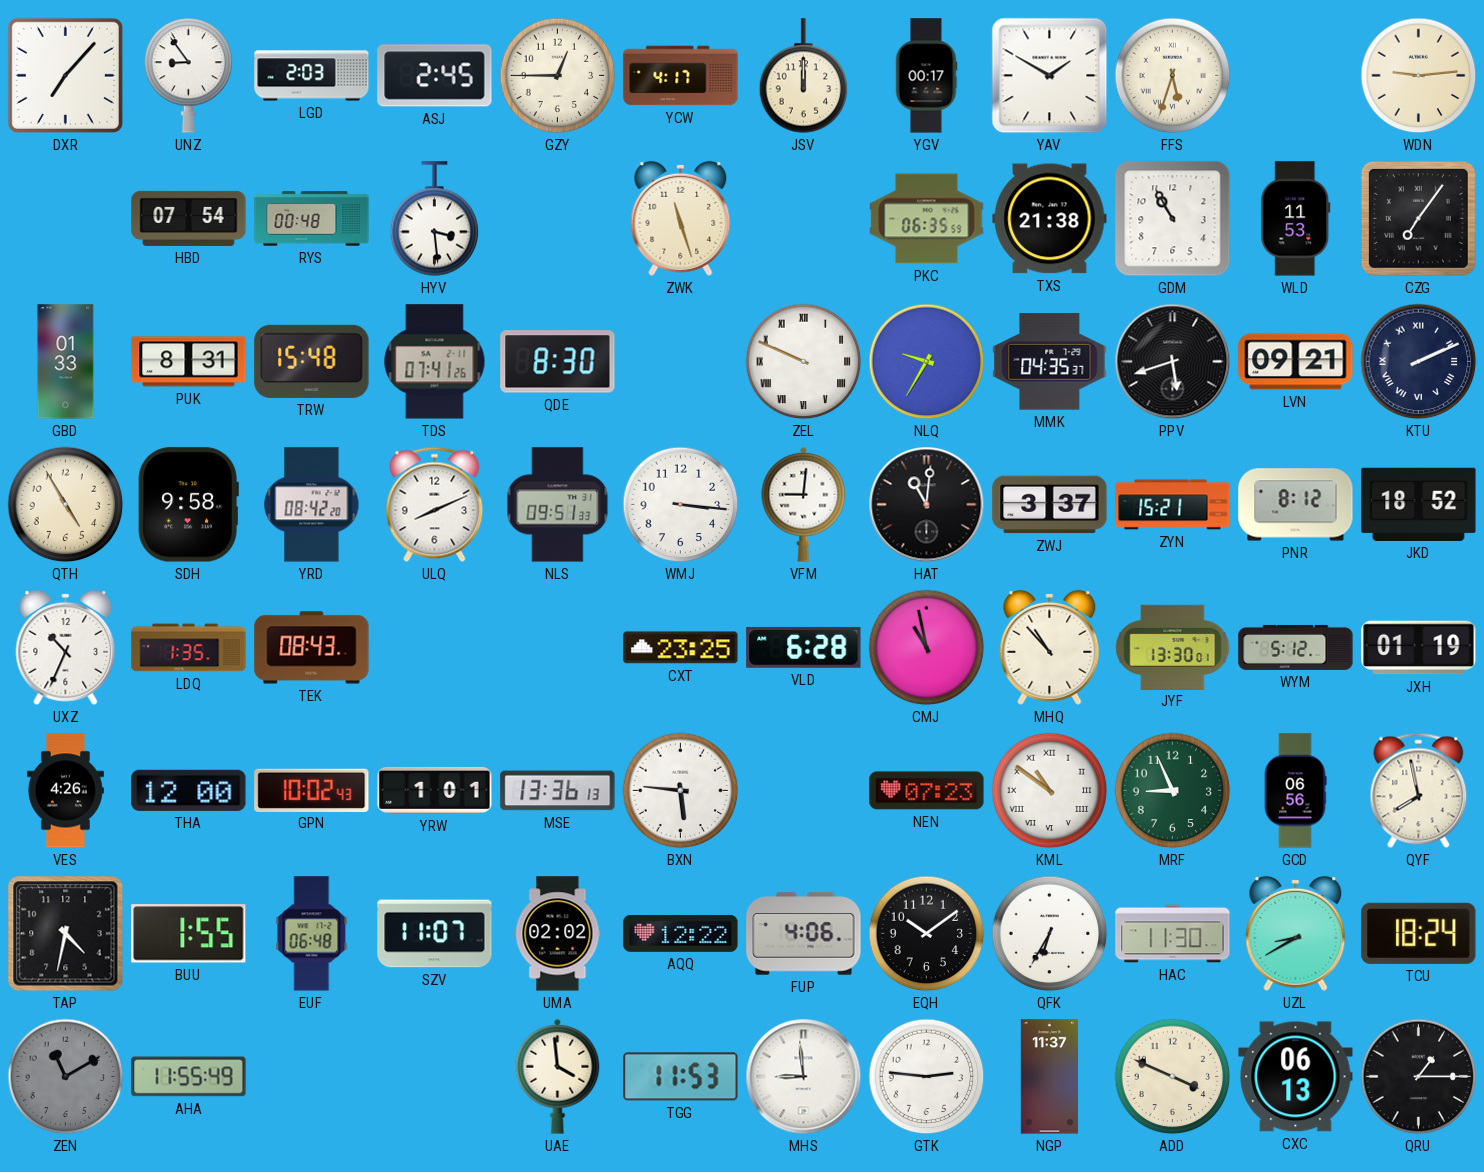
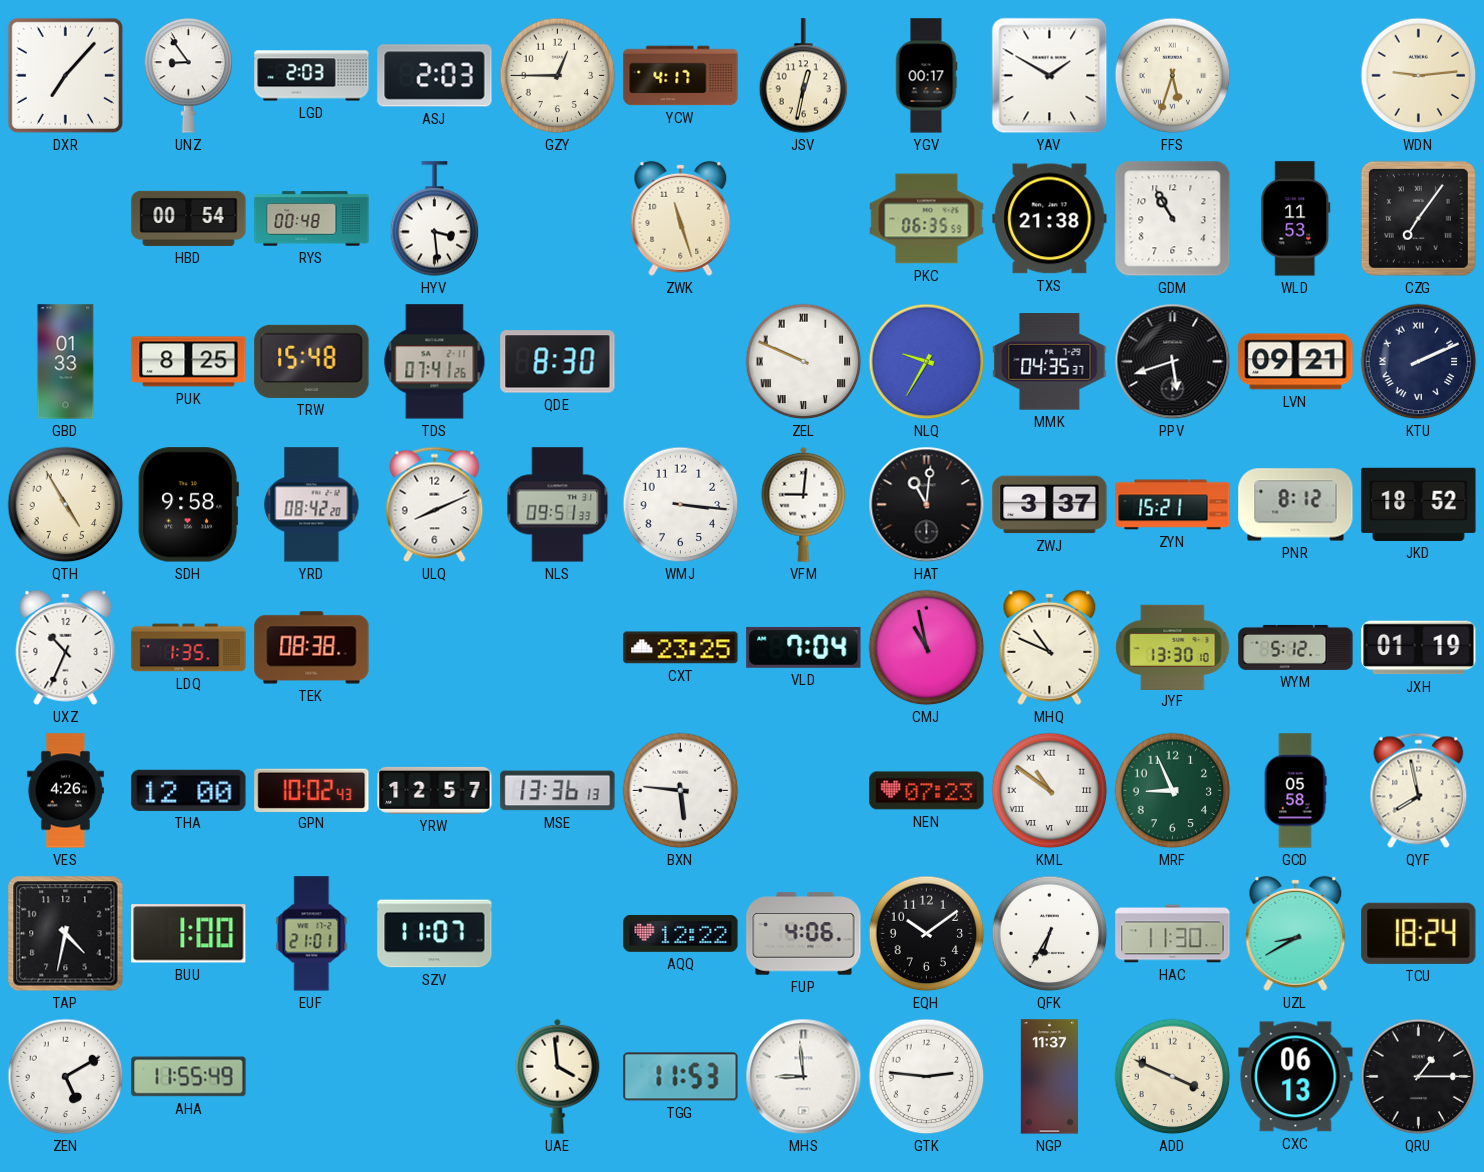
ASJ: 2:45 -> 2:03 (435, 76)
JSV: 12:00 -> 12:32 (804, 76)
HBD: 07:54 -> 00:54 (189, 218)
PUK: 8:31 -> 8:25 (189, 362)
TEK: 08:43 -> 08:38 (312, 648)
VLD: 6:28 -> 7:04 (804, 647)
MHQ: 10:53 -> 10:49 (1050, 647)
JYF: 13:30:01 -> 13:30:10 (1173, 647)
YRW: 1:01 -> 12:57 (435, 790)
GCD: 06:56 -> 05:58 (1295, 791)
BUU: 1:55 -> 1:00 (189, 934)
EUF: 06:48 -> 21:01 (312, 934)
UMA: 02:02 -> none (558, 934)
ZEN: 11:10 -> 5:10 (66, 1077)
ZEN dial: grey -> white (66, 1077)
